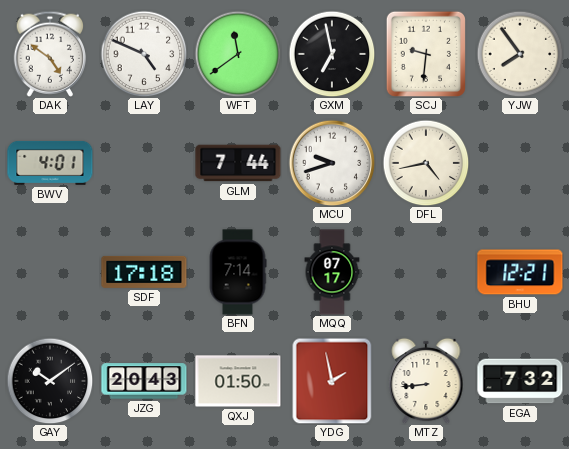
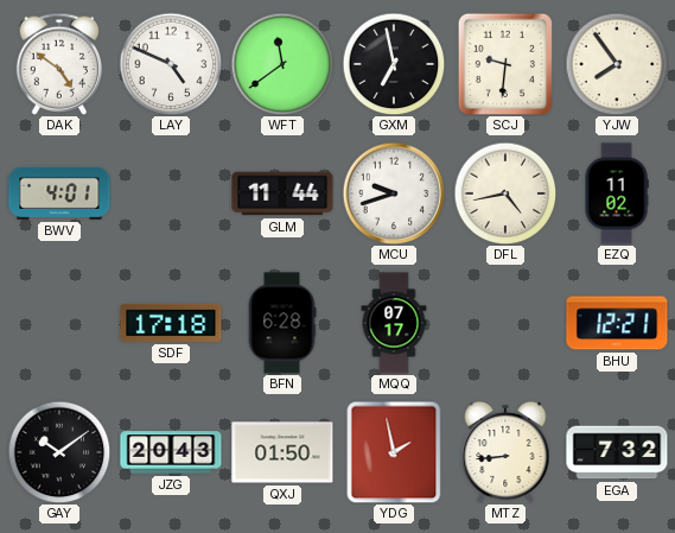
GLM: 7:44 -> 11:44 (282, 193)
EZQ: none -> 11:02 (617, 193)
BFN: 7:14 -> 6:28 (282, 323)
